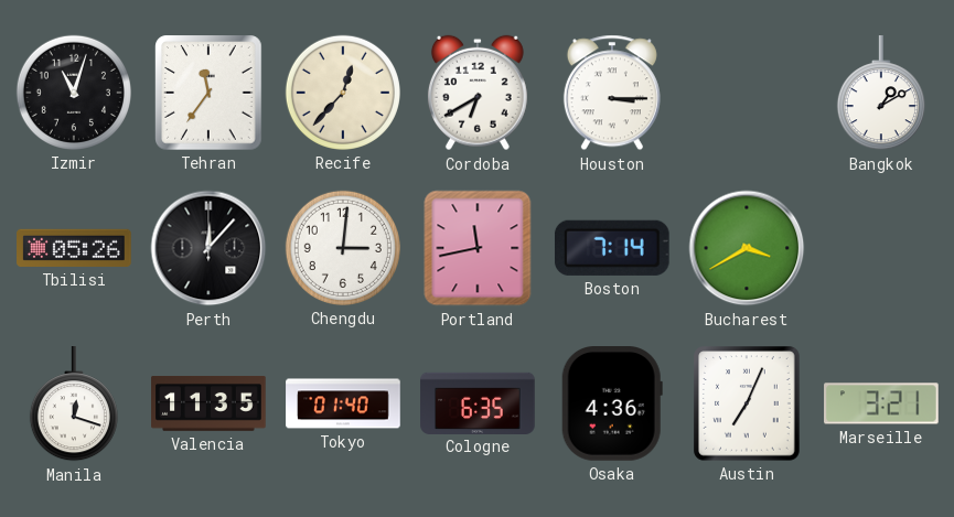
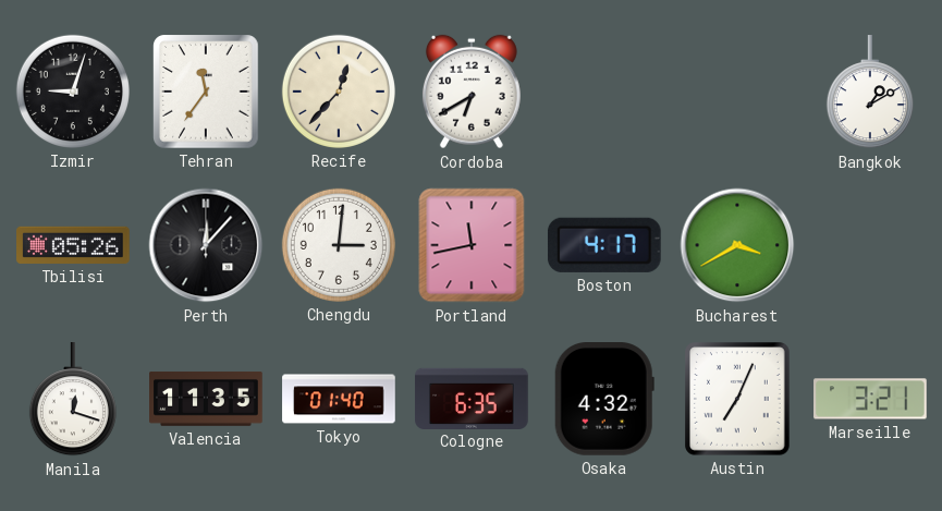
Izmir: 11:03 -> 9:03 (73, 92)
Houston: 3:15 -> none (612, 93)
Boston: 7:14 -> 4:17 (604, 245)
Osaka: 4:36 -> 4:32 (604, 400)
